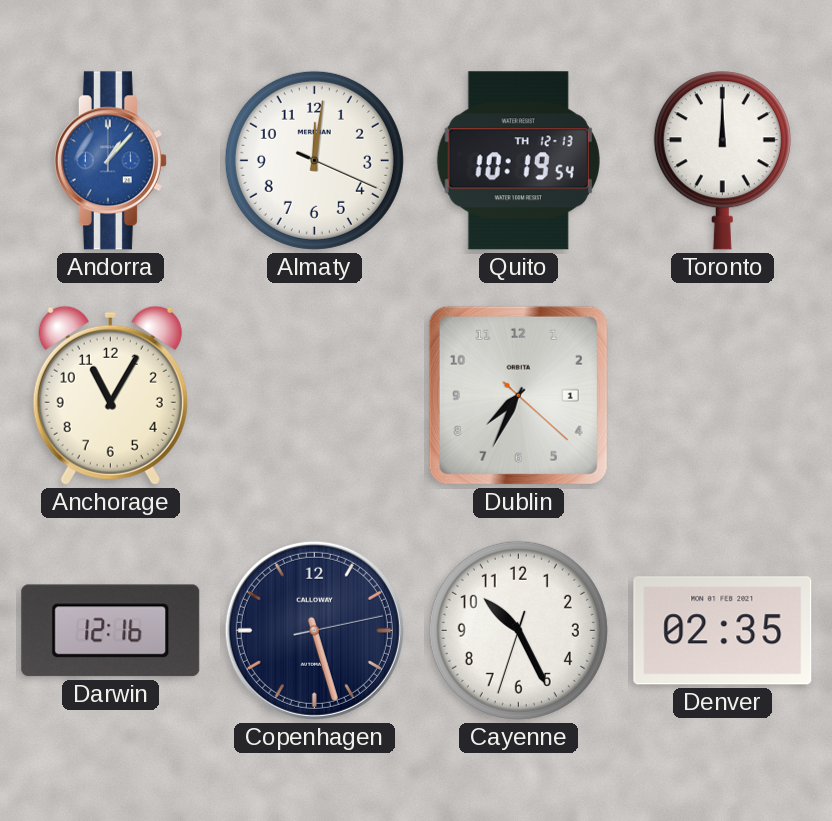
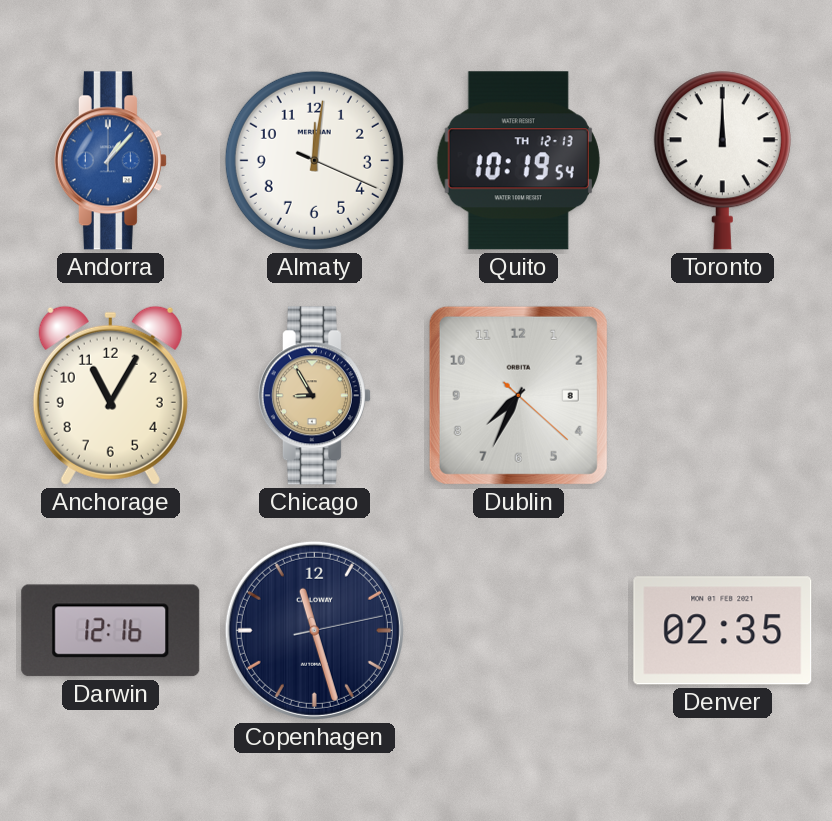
Chicago: none -> 8:55 (314, 396)
Dublin date: 1 -> 8 (518, 395)
Copenhagen: 5:27 -> 11:27 (314, 630)
Cayenne: 10:25 -> none (518, 630)
